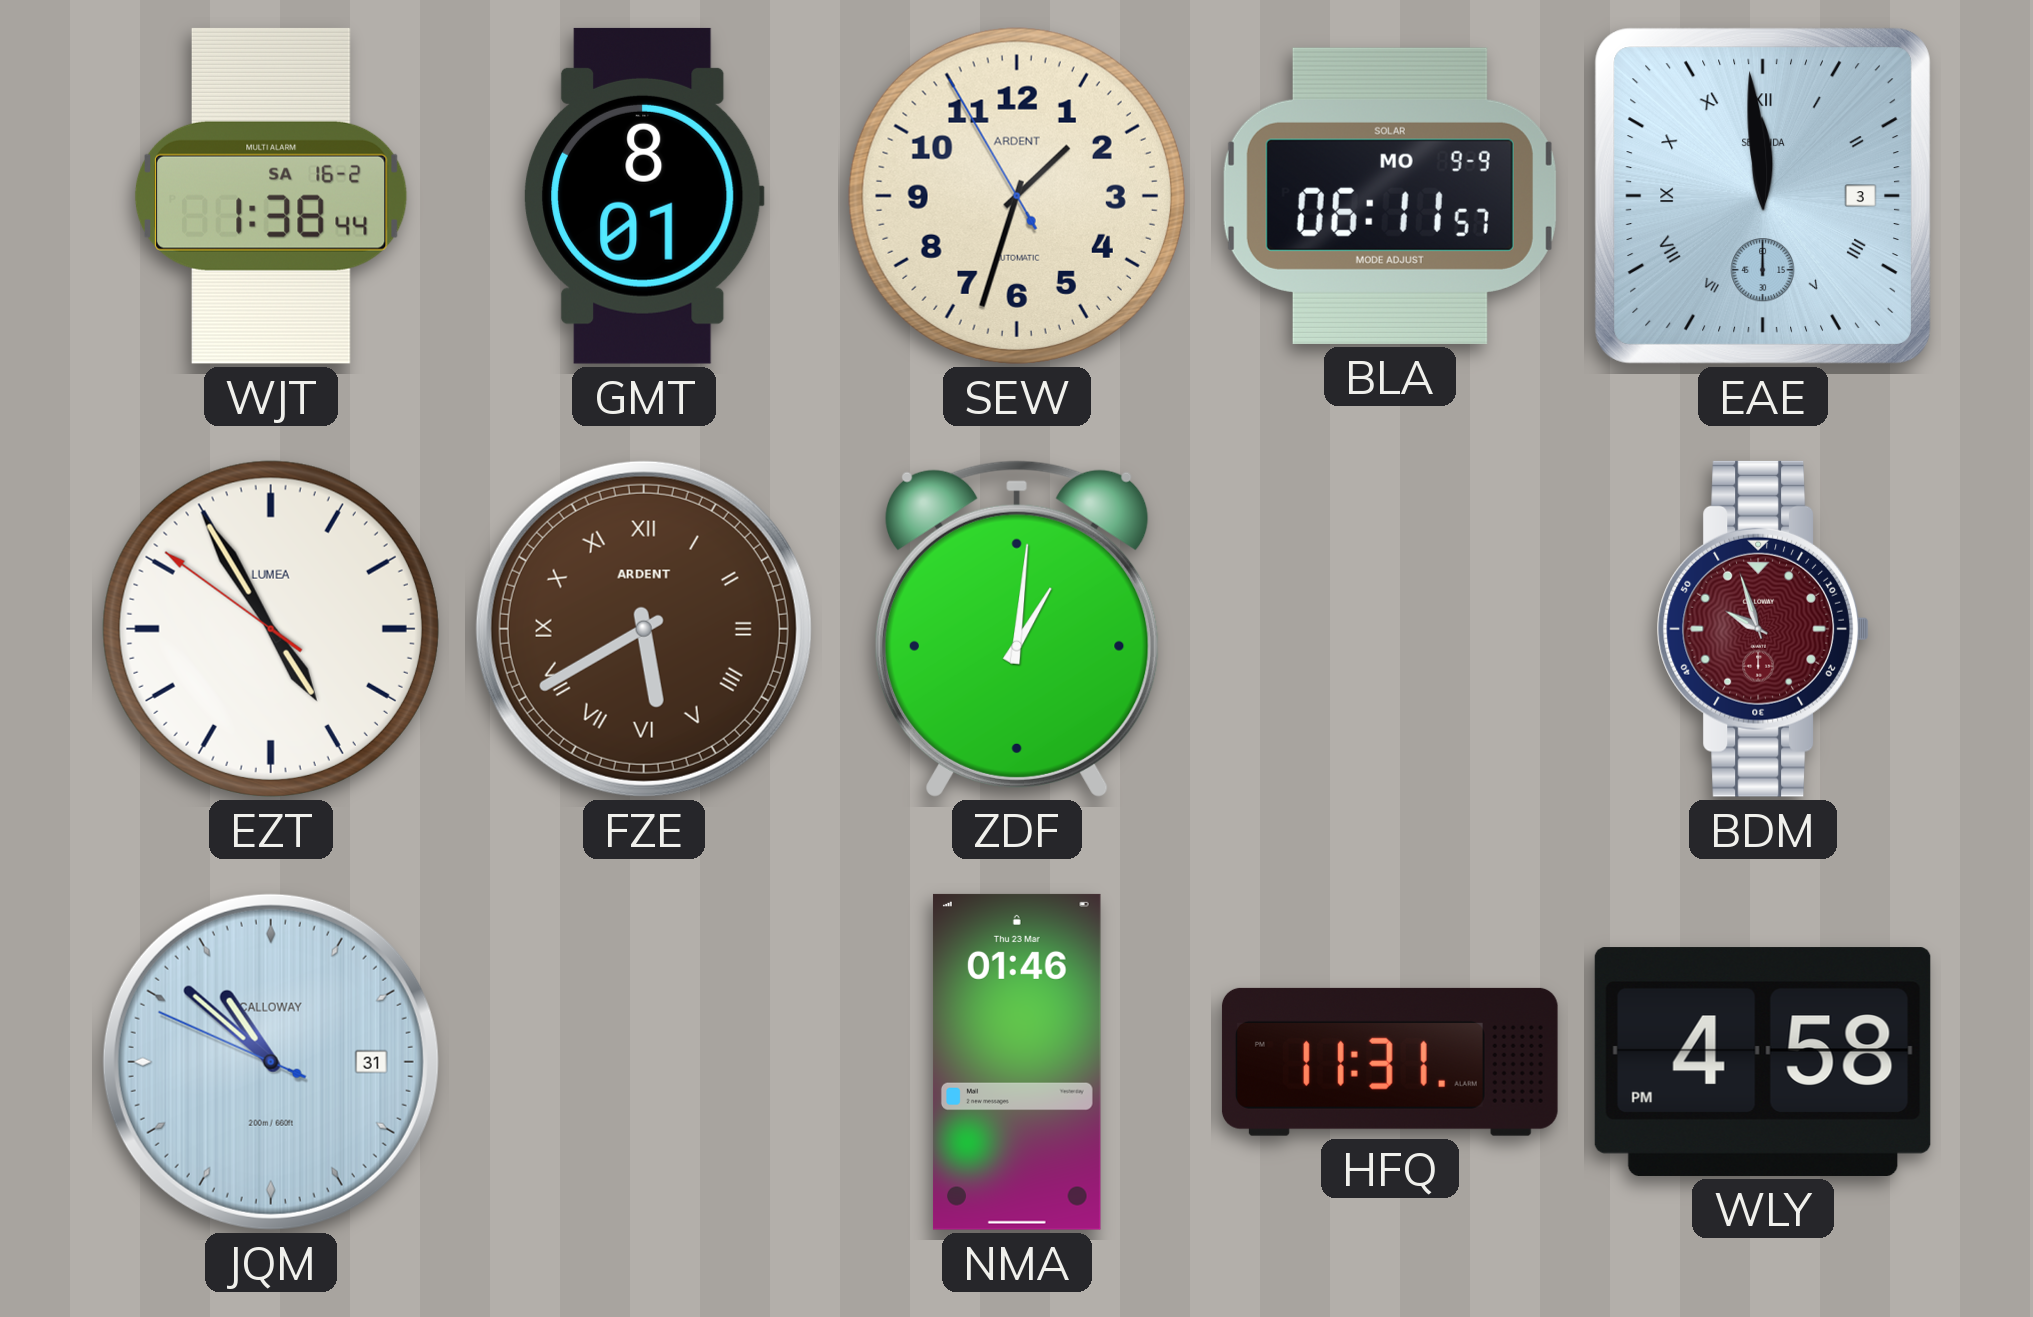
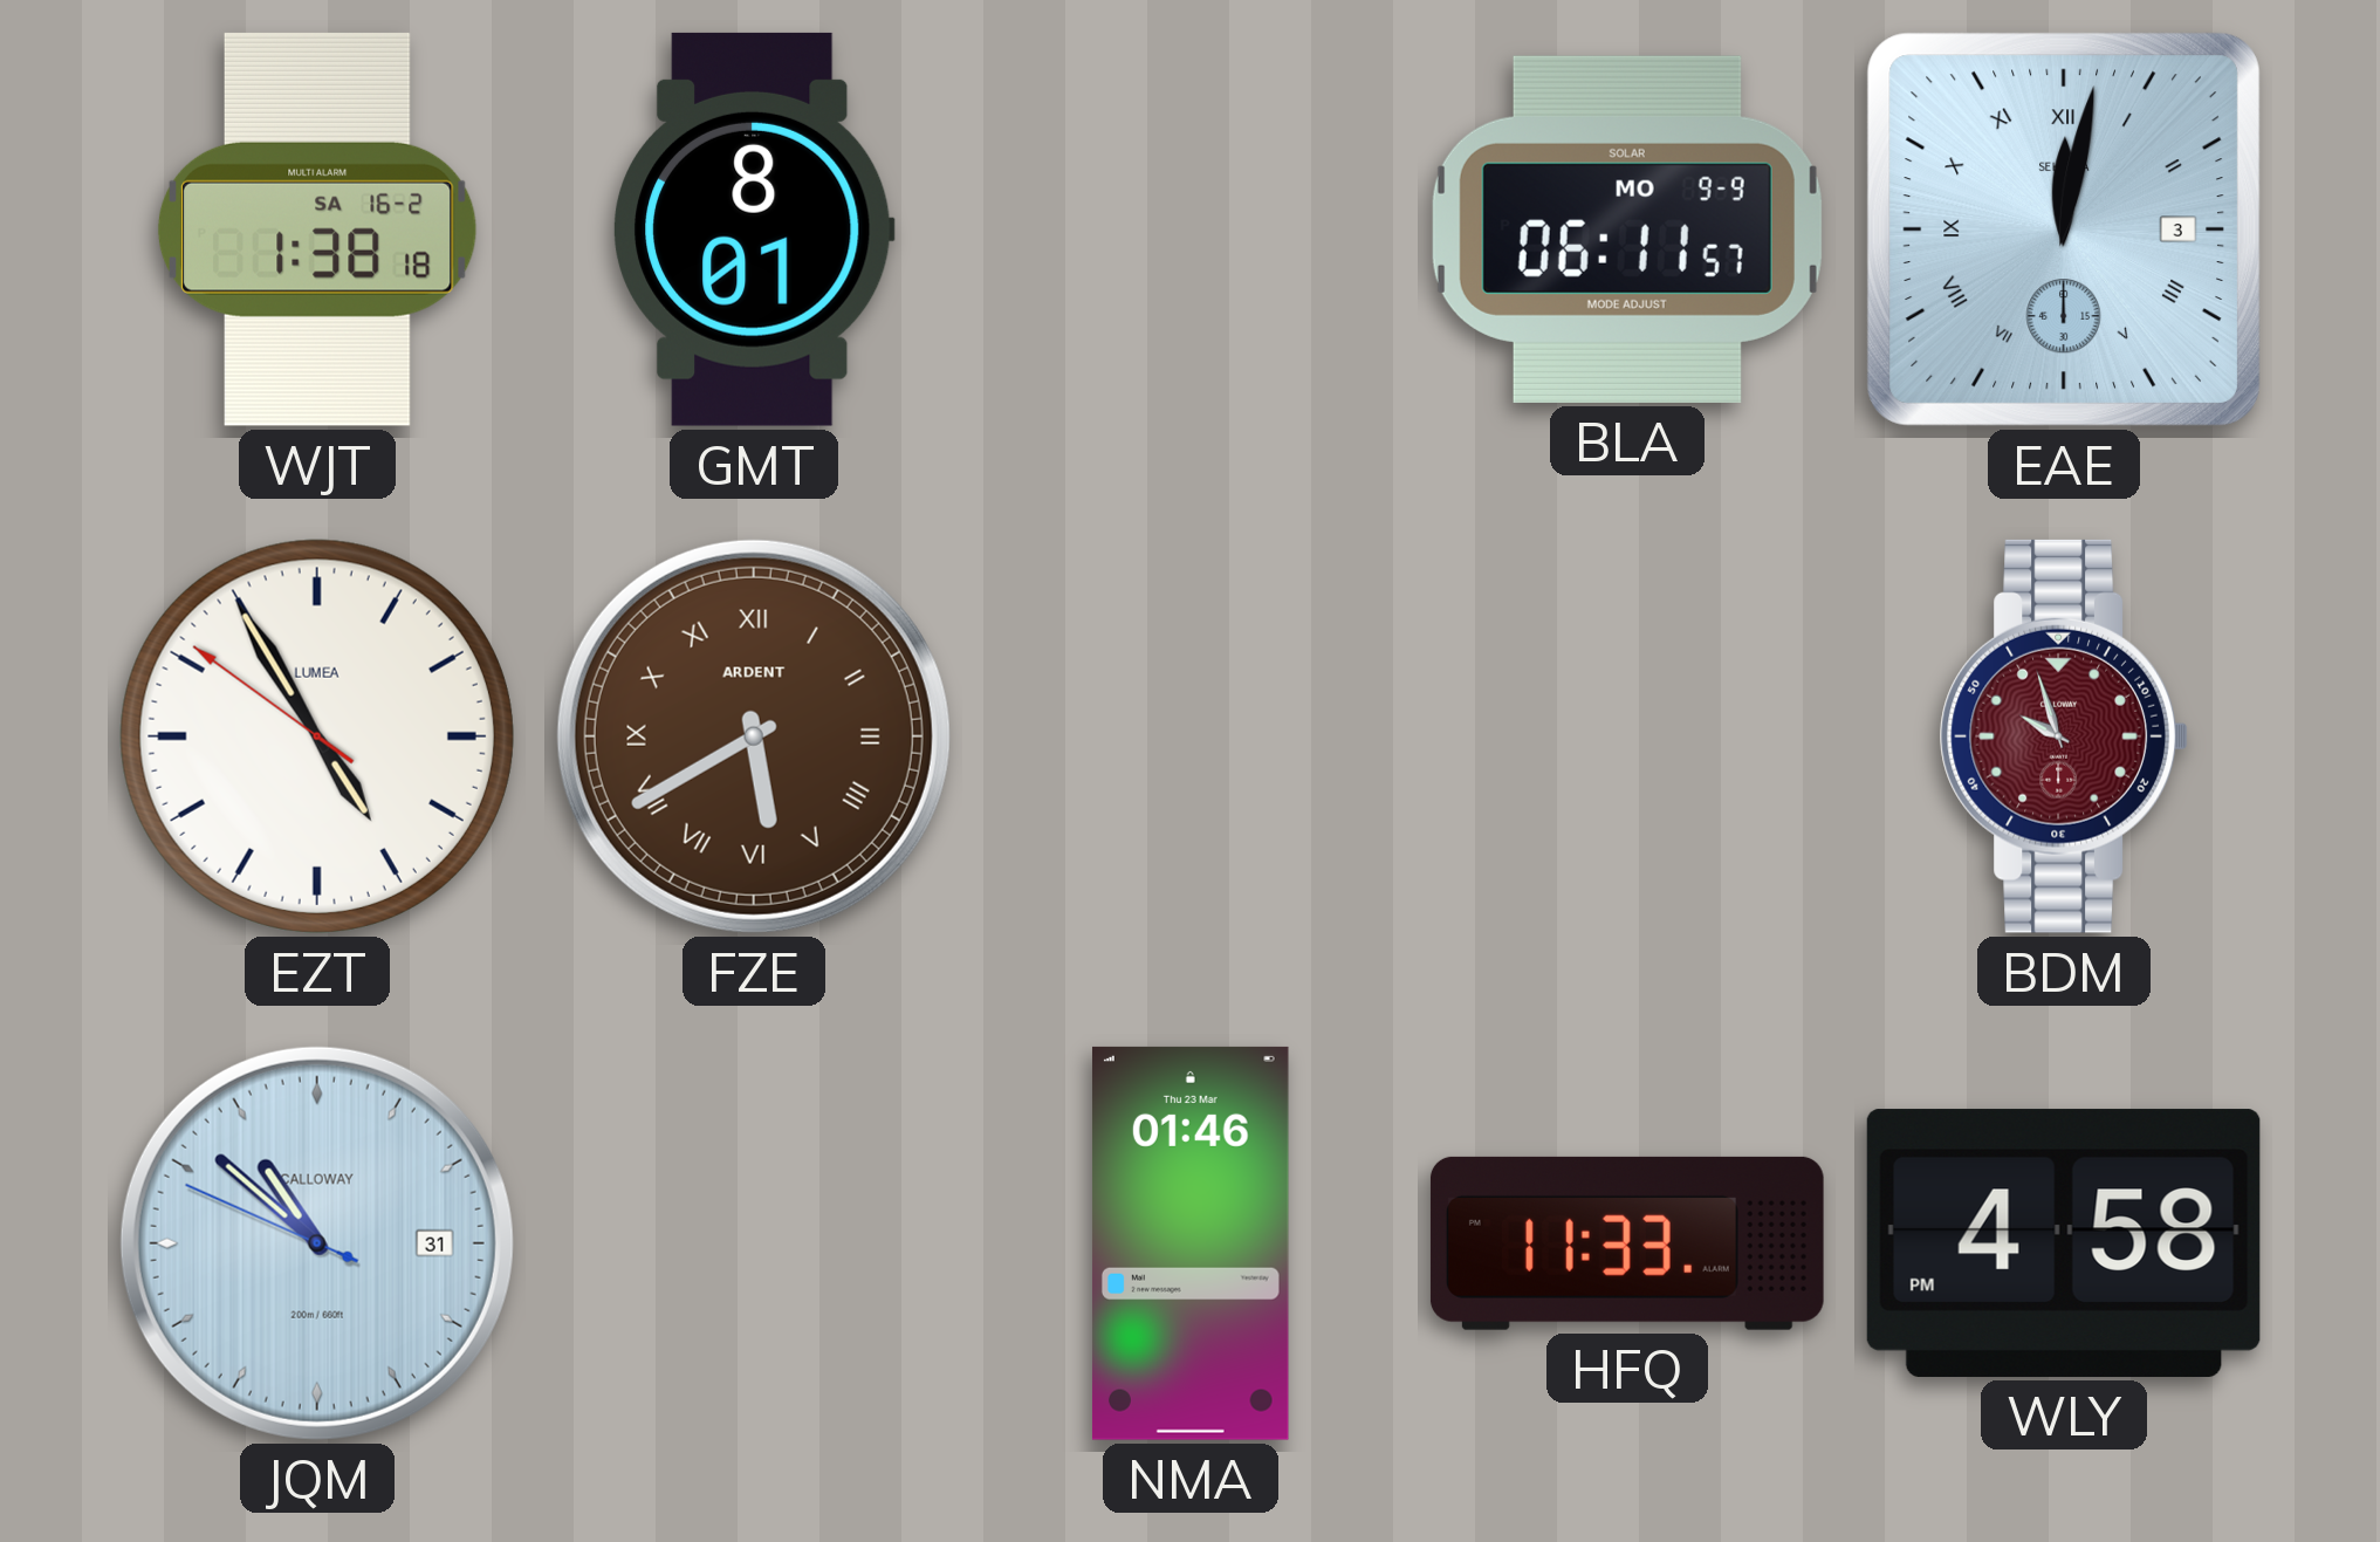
WJT: 1:38:44 -> 1:38:18 (317, 229)
SEW: 1:32 -> none (1017, 196)
EAE: 11:59 -> 12:02 (2064, 229)
ZDF: 1:01 -> none (1017, 629)
HFQ: 11:31 -> 11:33 (1627, 1243)
